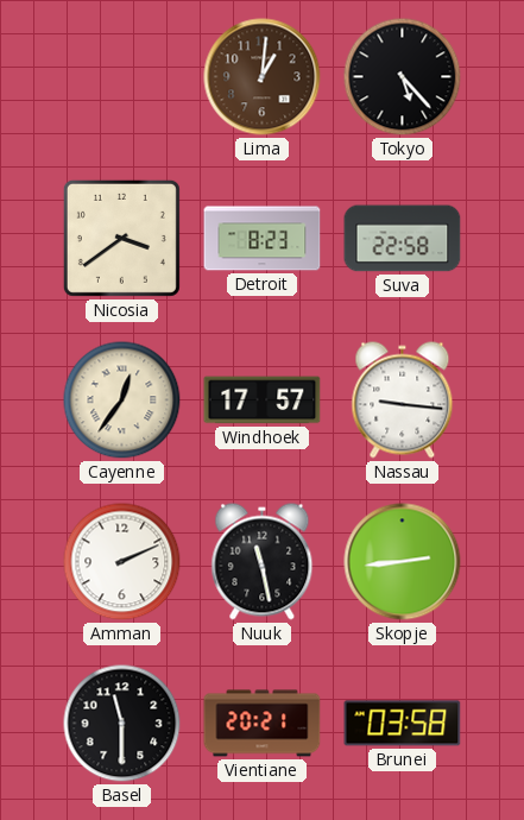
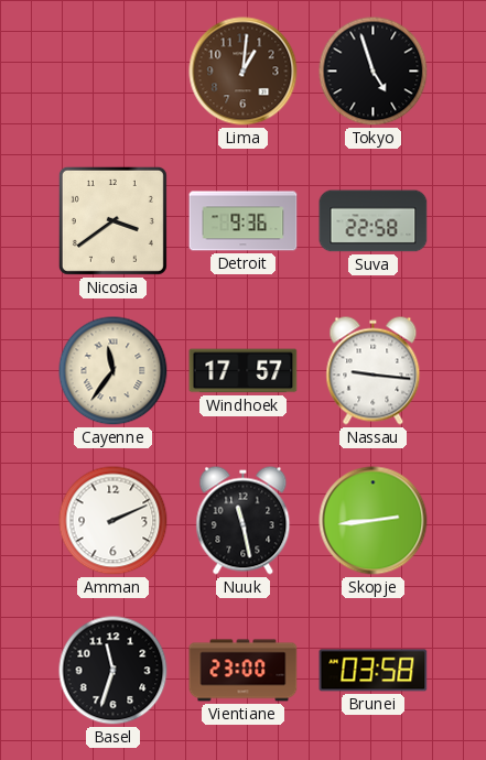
Tokyo: 5:23 -> 4:57 (374, 72)
Detroit: 8:23 -> 9:36 (244, 221)
Cayenne: 12:36 -> 11:36 (114, 371)
Basel: 11:30 -> 11:33 (114, 671)
Vientiane: 20:21 -> 23:00 (244, 671)
